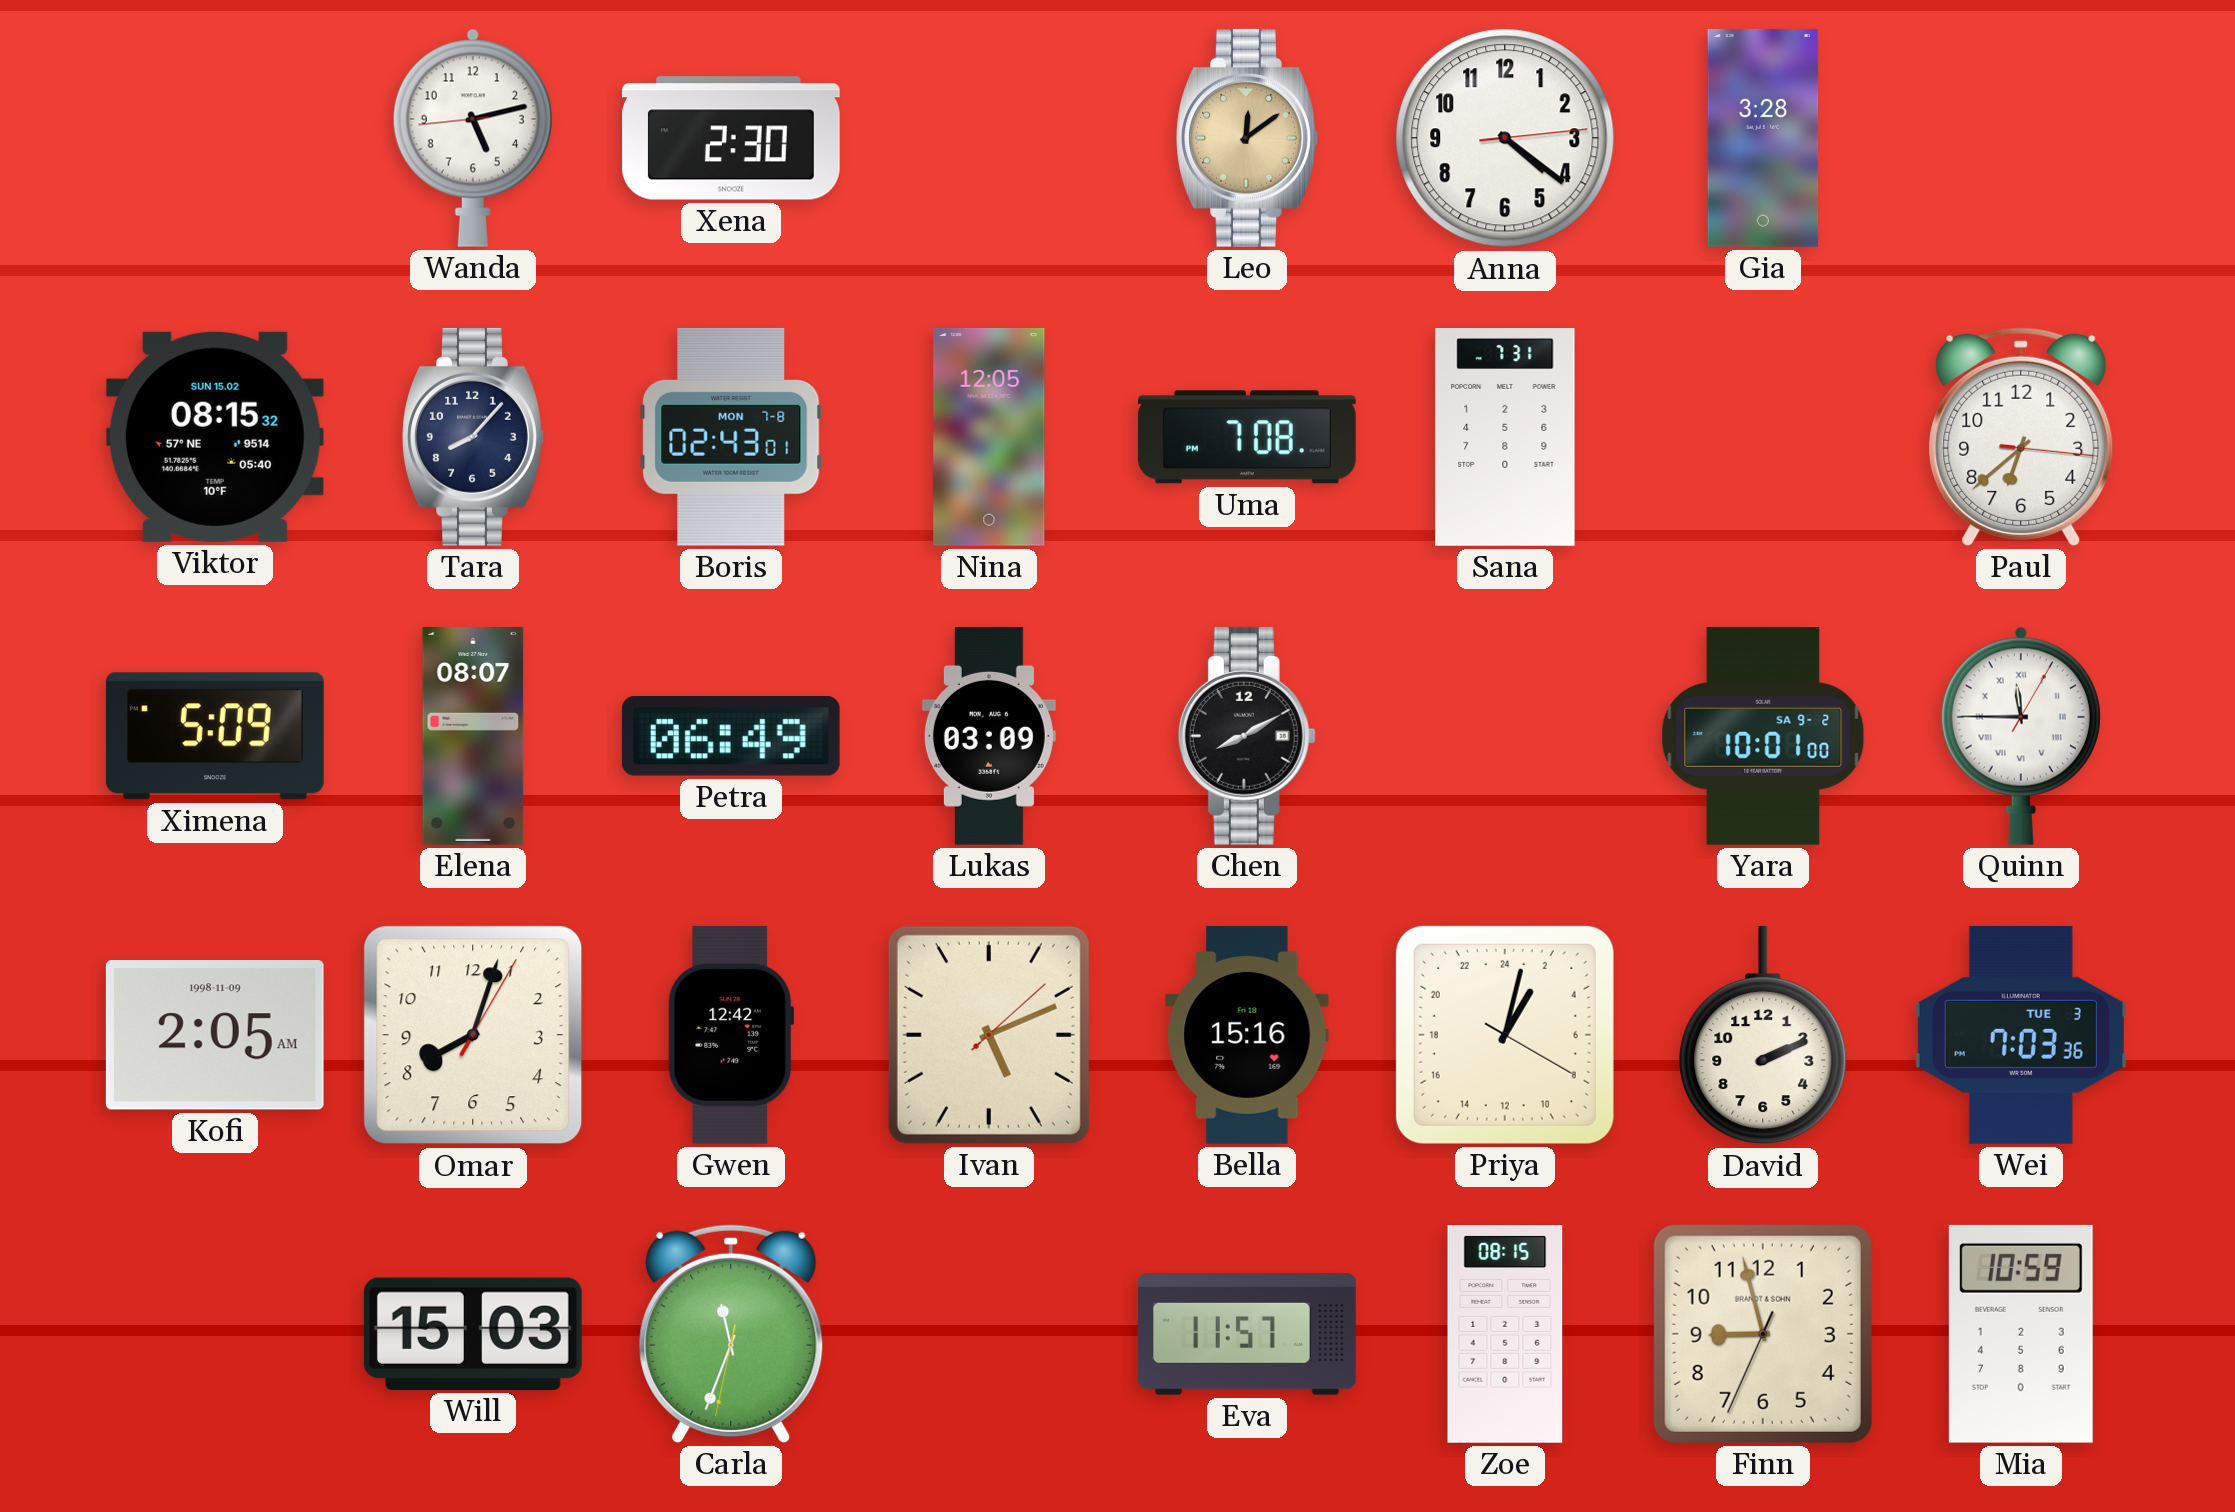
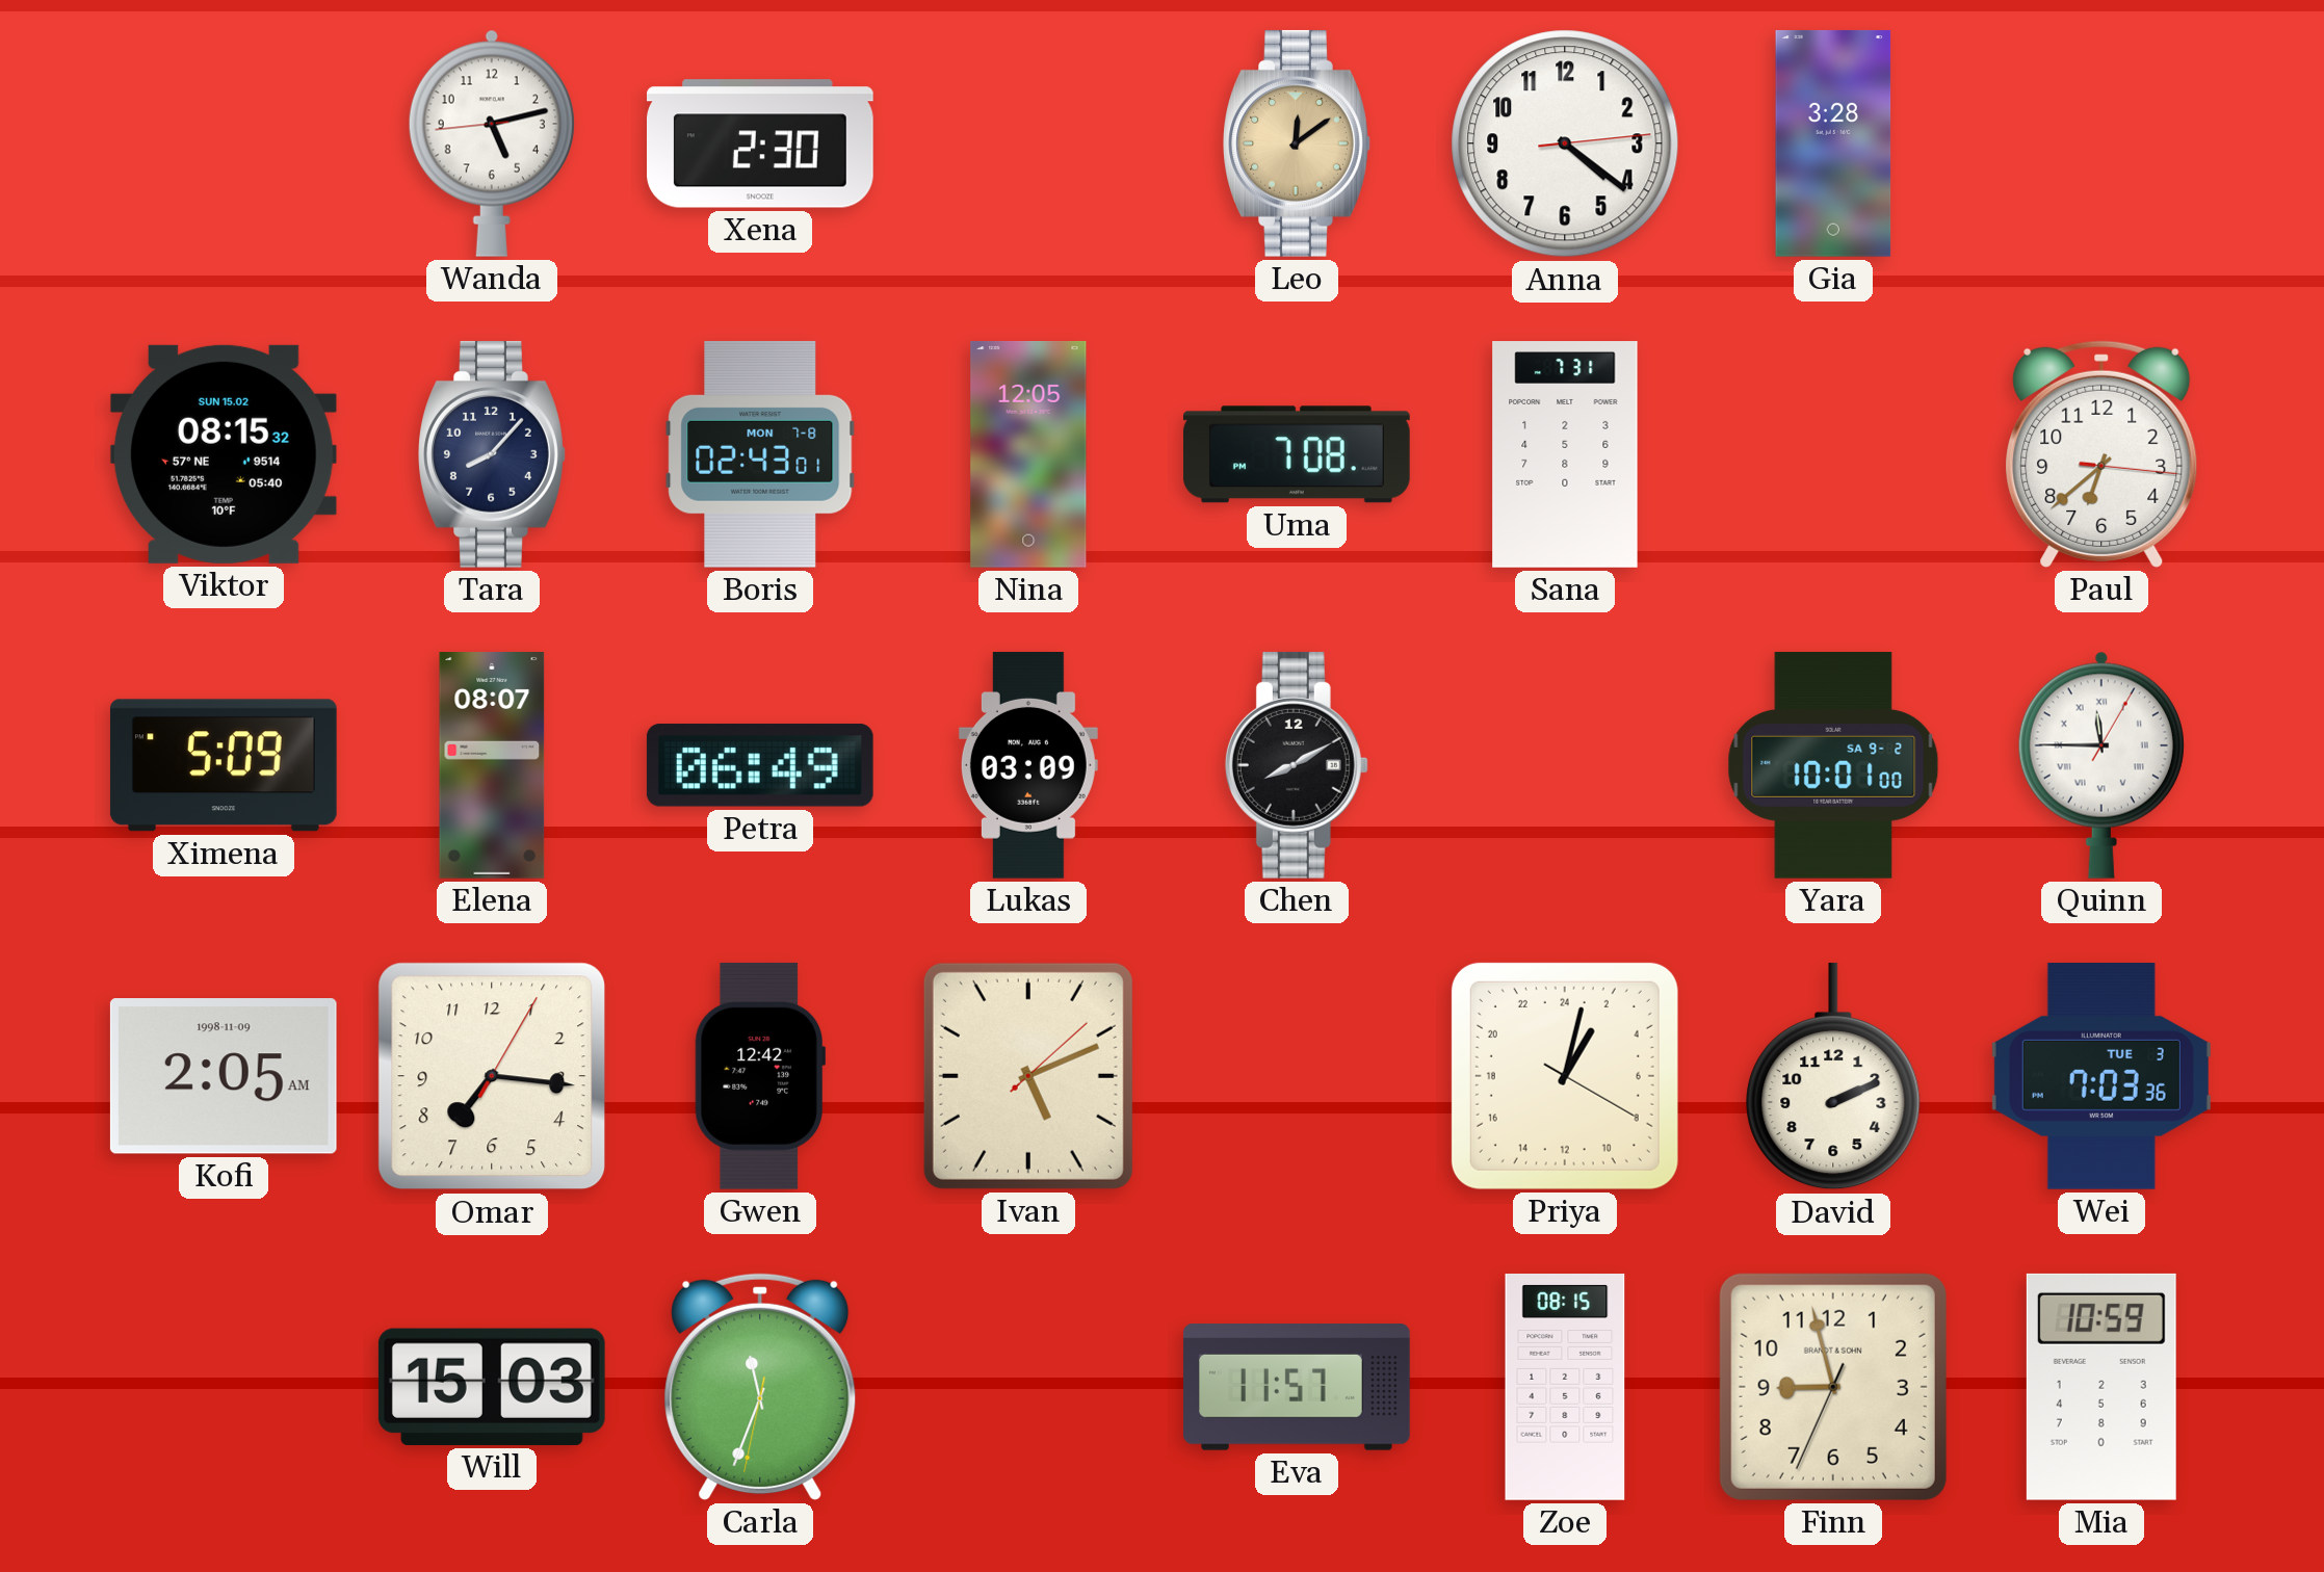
Omar: 8:03 -> 7:16 (492, 1076)
Bella: 15:16 -> none (1247, 1035)
